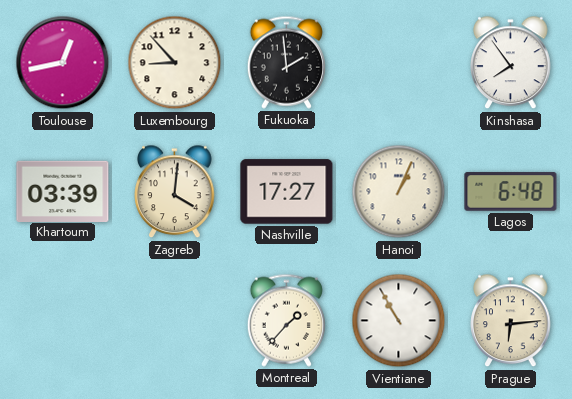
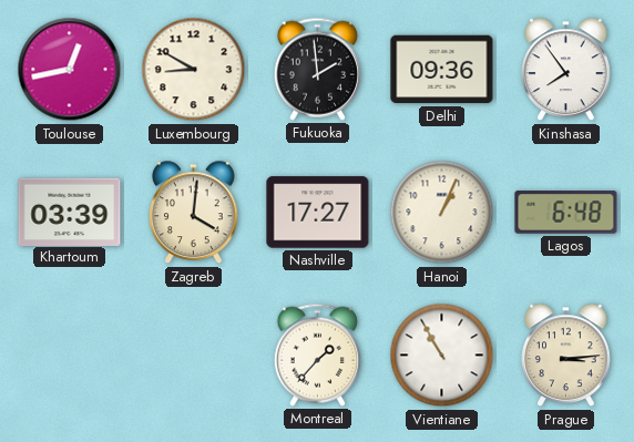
Luxembourg: 8:53 -> 8:50 (194, 70)
Delhi: none -> 09:36 (442, 70)
Prague: 6:14 -> 3:14 (566, 356)
